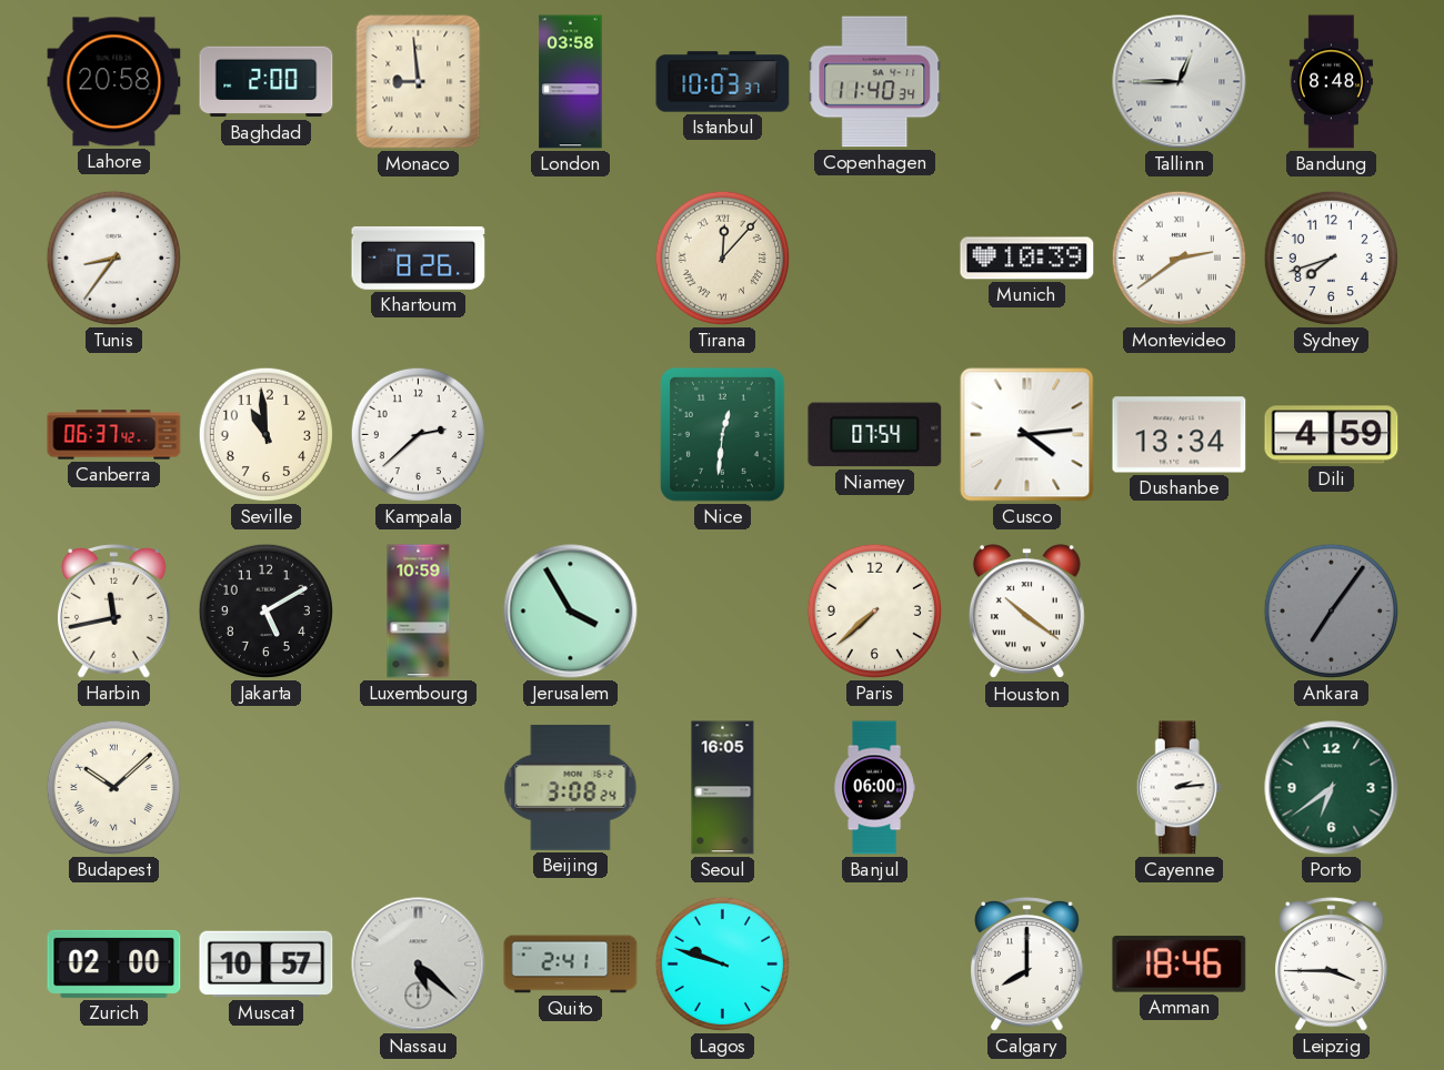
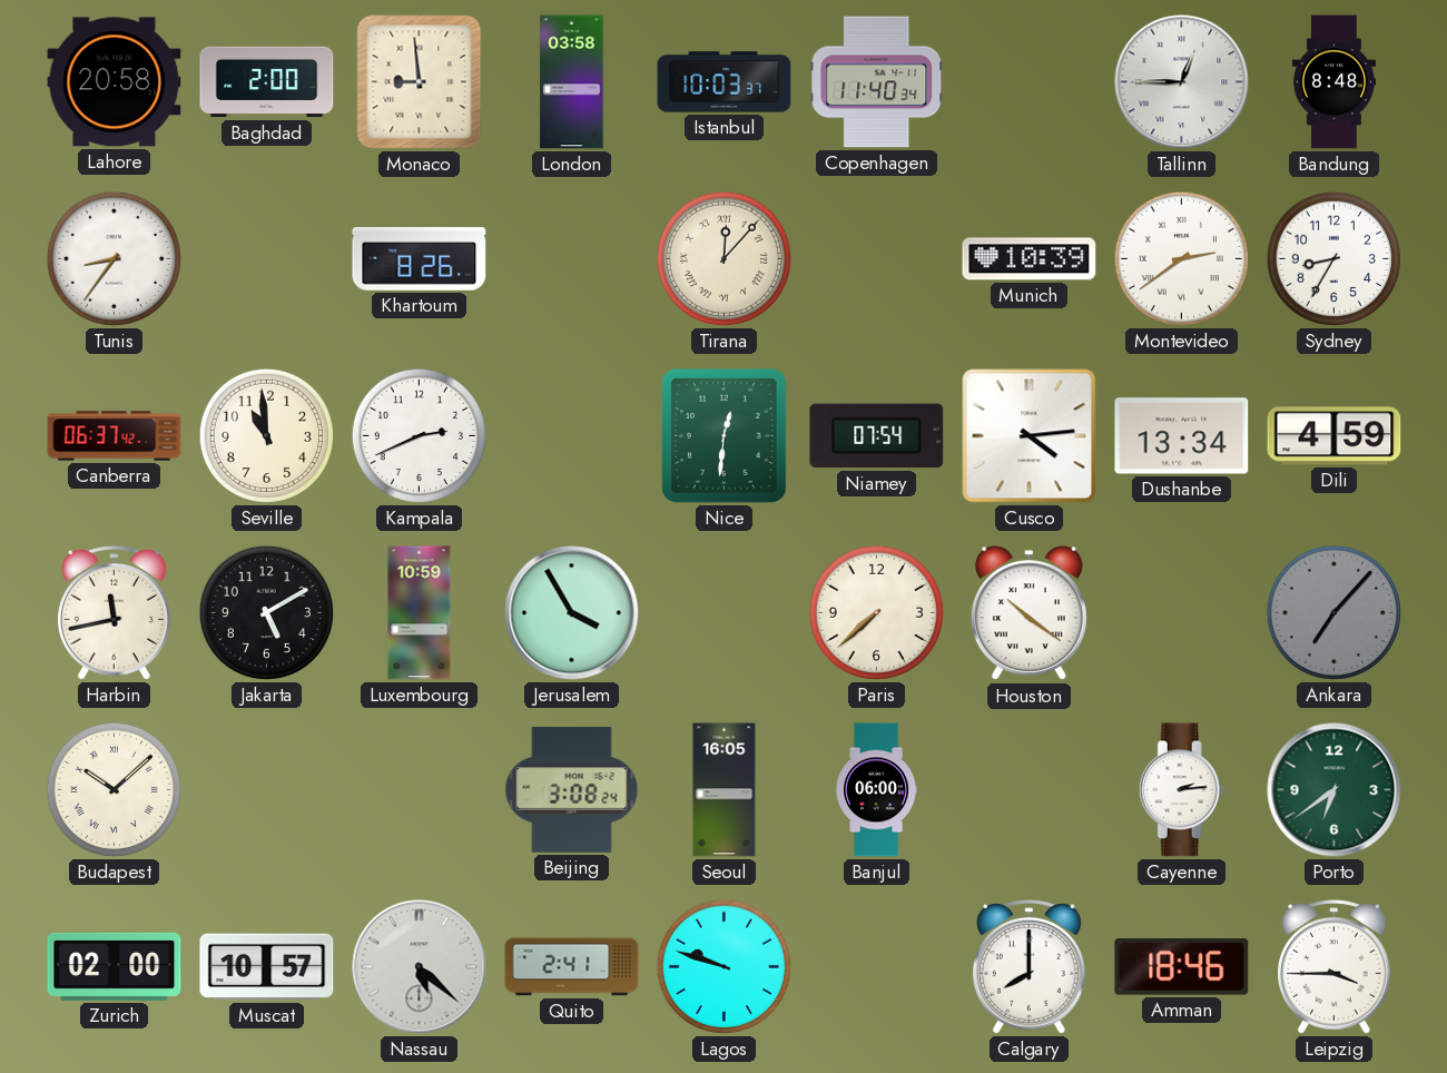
Sydney: 7:42 -> 8:35 (1333, 258)
Kampala: 2:38 -> 2:41 (419, 435)
Ankara: 7:06 -> 7:07 (1333, 612)
